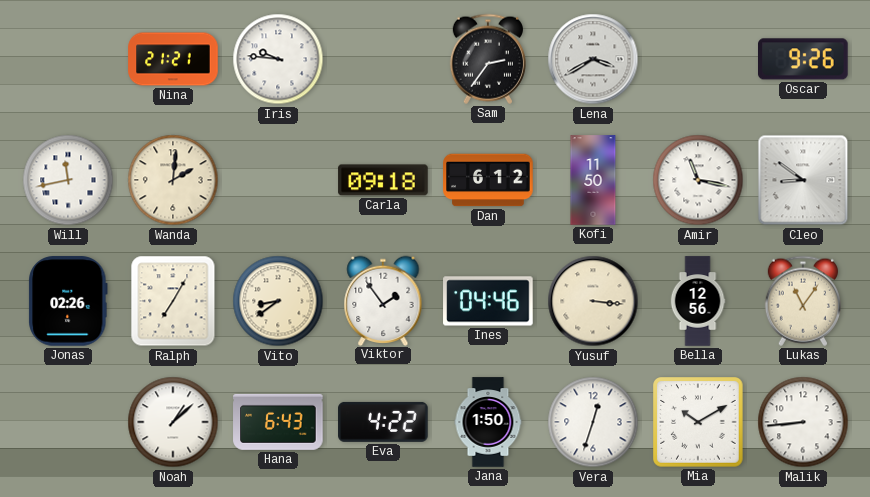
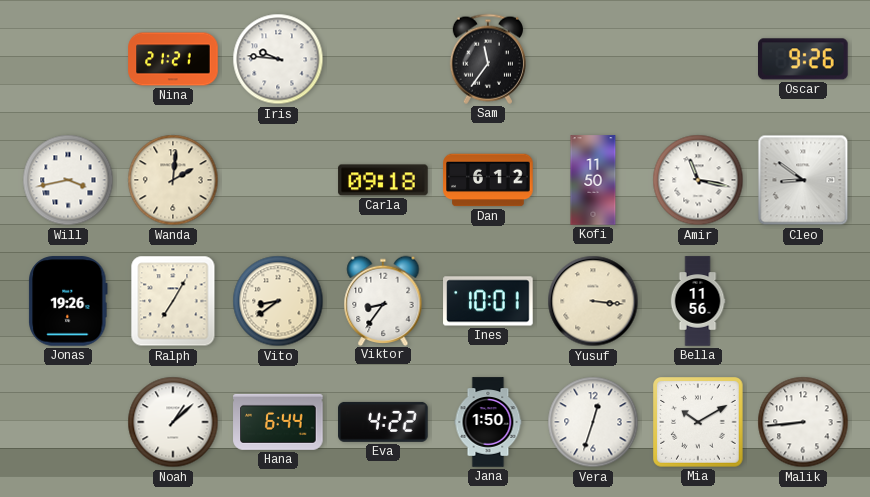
Sam: 2:36 -> 11:36 (488, 59)
Lena: 3:40 -> none (593, 59)
Will: 11:43 -> 3:43 (68, 180)
Jonas: 02:26 -> 19:26 (68, 301)
Viktor: 1:54 -> 8:36 (383, 300)
Ines: 04:46 -> 10:01 (488, 301)
Bella: 12:56 -> 11:56 (698, 301)
Lukas: 11:06 -> none (803, 301)
Hana: 6:43 -> 6:44 (278, 422)
